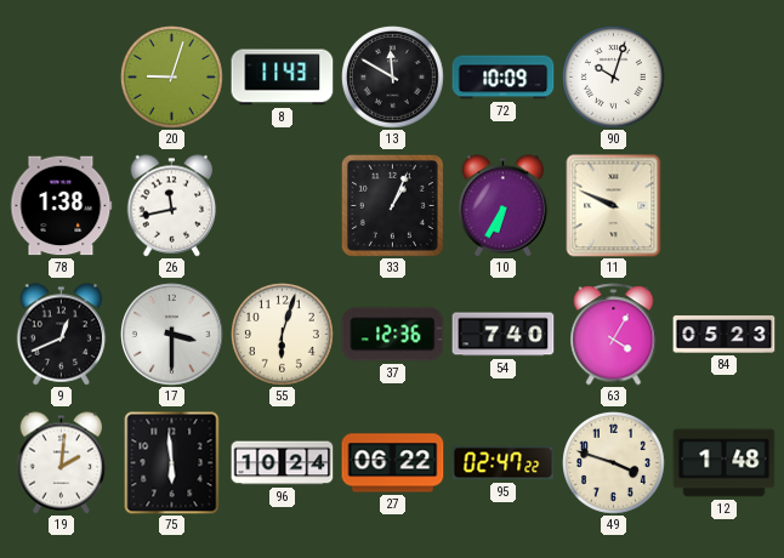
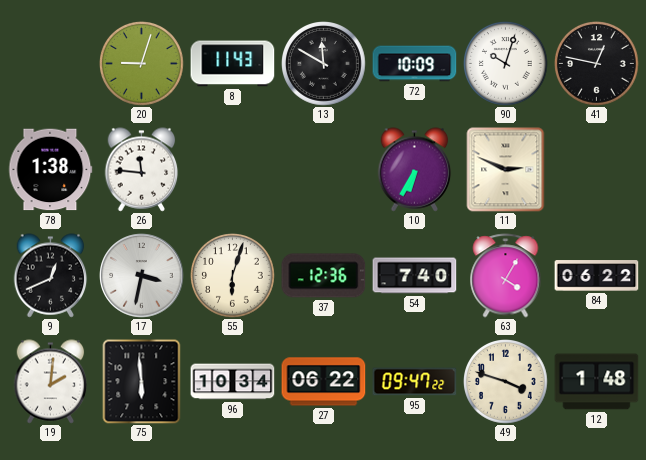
41: none -> 12:47 (597, 64)
26: 11:43 -> 11:46 (142, 170)
33: 1:04 -> none (392, 205)
11: 9:49 -> 2:49 (506, 170)
17: 3:30 -> 3:32 (142, 276)
84: 05:23 -> 06:22 (597, 276)
96: 10:24 -> 10:34 (233, 382)
95: 02:47 -> 09:47 (415, 382)
